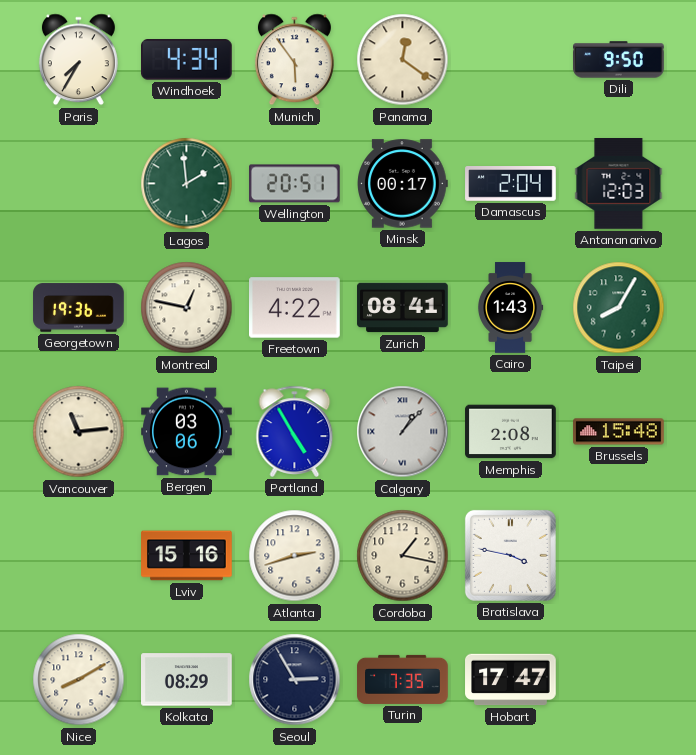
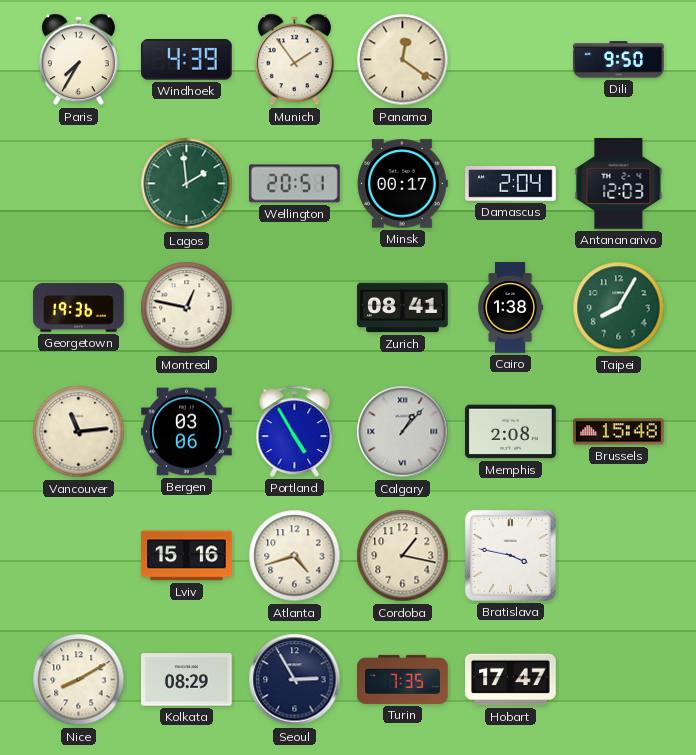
Windhoek: 4:34 -> 4:39 (187, 60)
Munich: 5:54 -> 1:54 (294, 60)
Freetown: 4:22 -> none (295, 308)
Cairo: 1:43 -> 1:38 (510, 308)
Atlanta: 2:42 -> 4:42 (295, 556)
